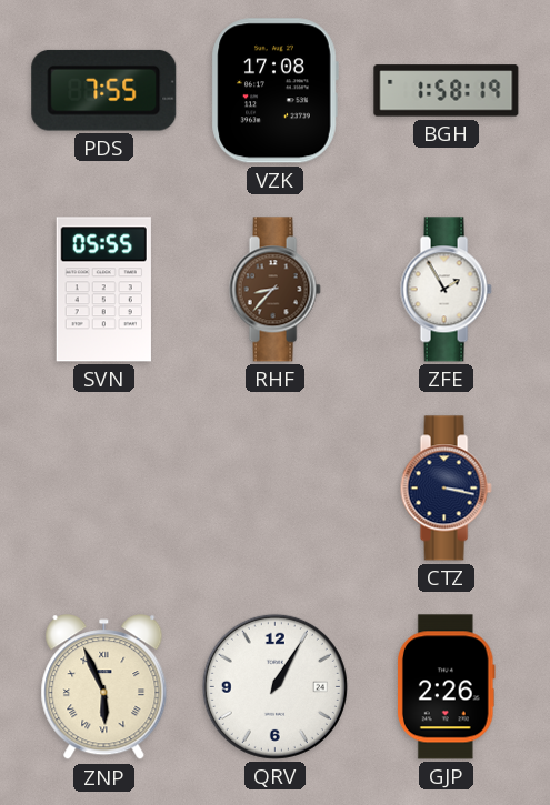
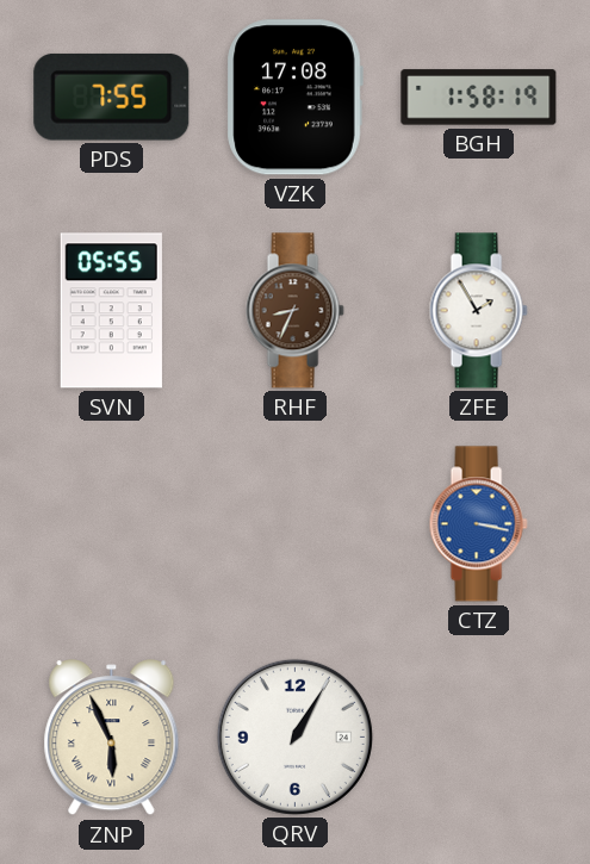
RHF: 8:37 -> 8:34 (294, 311)
CTZ dial: navy -> blue (478, 524)
GJP: 2:26 -> none (446, 687)
